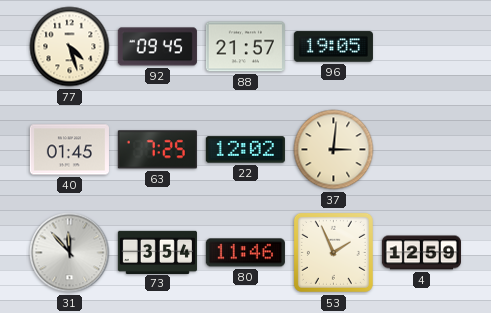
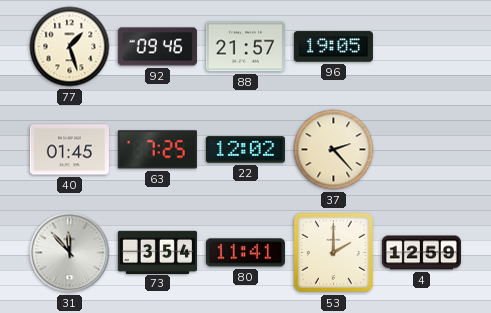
77: 4:27 -> 1:27 (70, 47)
92: 09:45 -> 09:46 (157, 47)
37: 3:01 -> 2:23 (334, 150)
80: 11:46 -> 11:41 (245, 253)
53: 1:56 -> 2:00 (333, 252)
